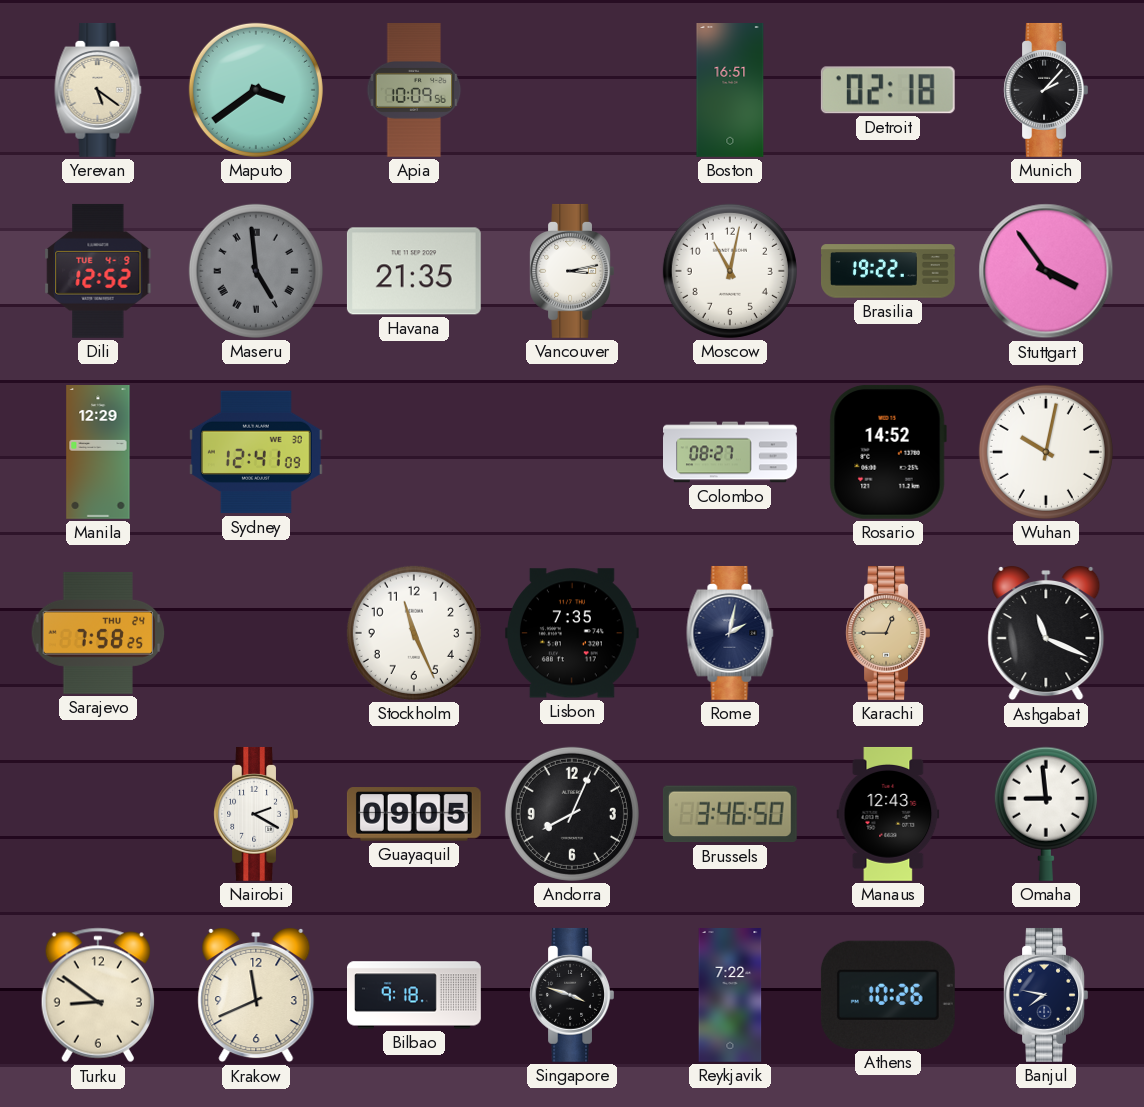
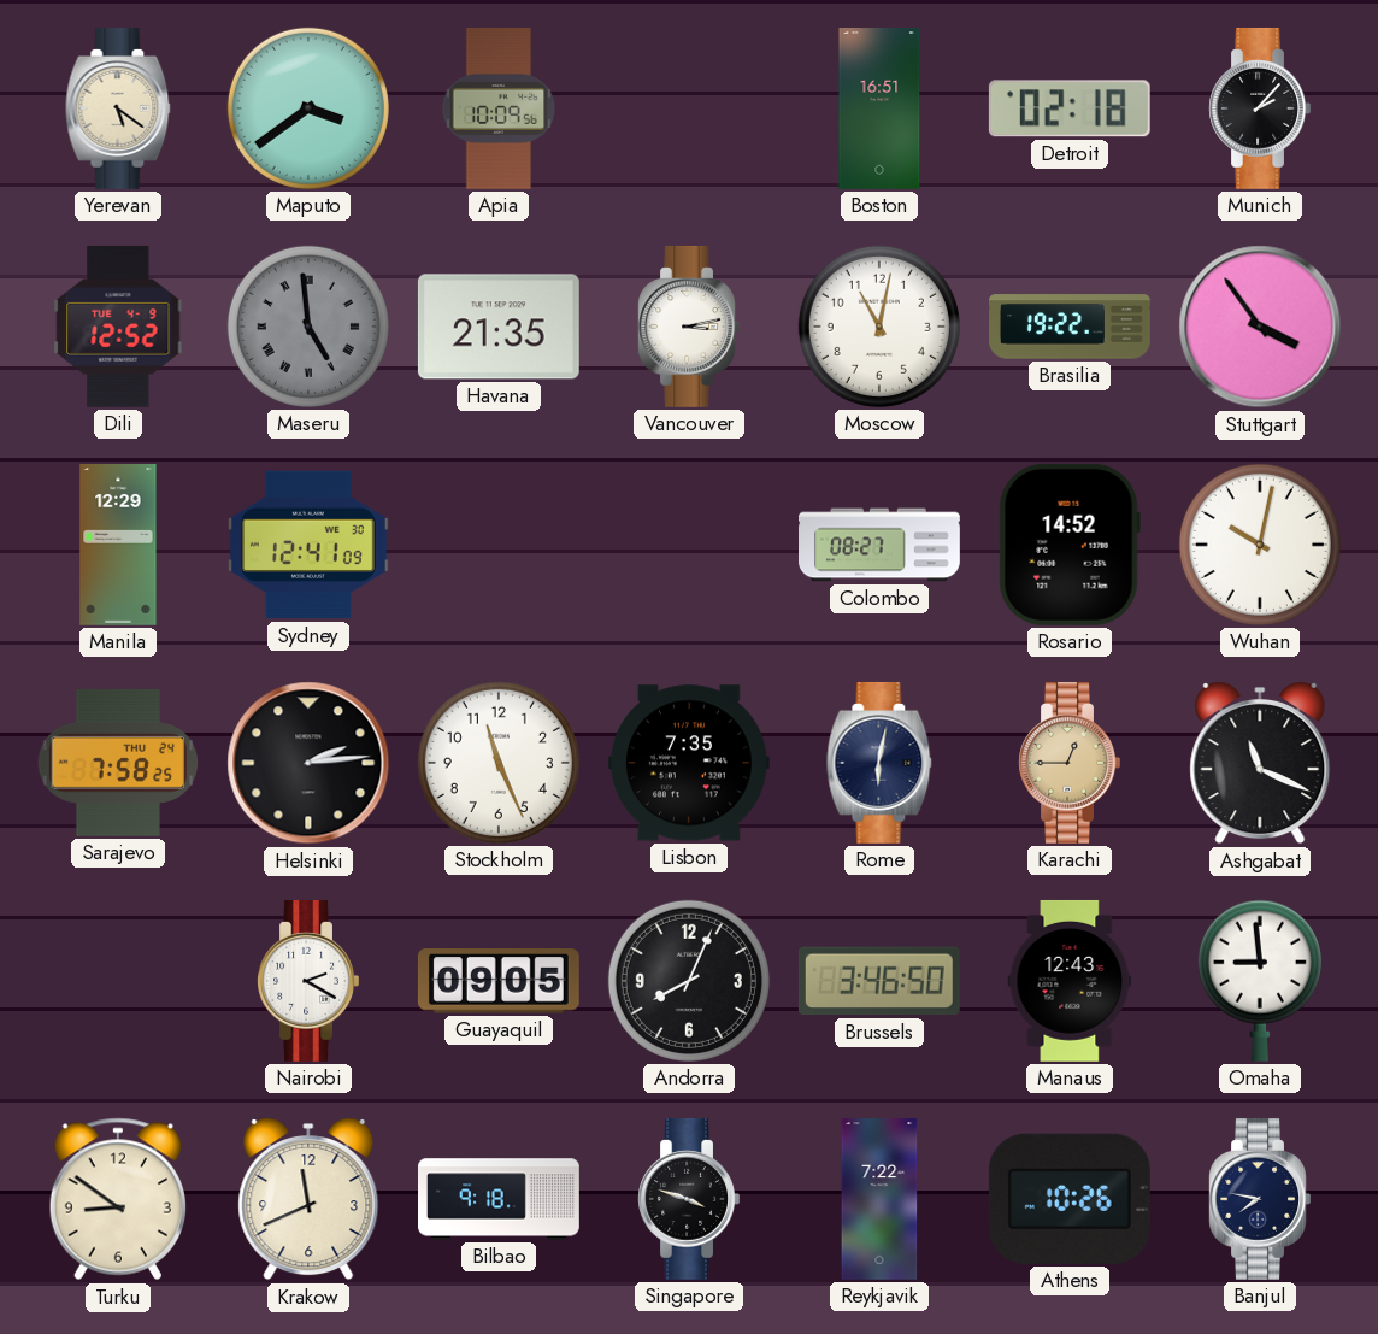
Helsinki: none -> 2:14 (308, 763)
Rome: 2:02 -> 6:02 (879, 763)
